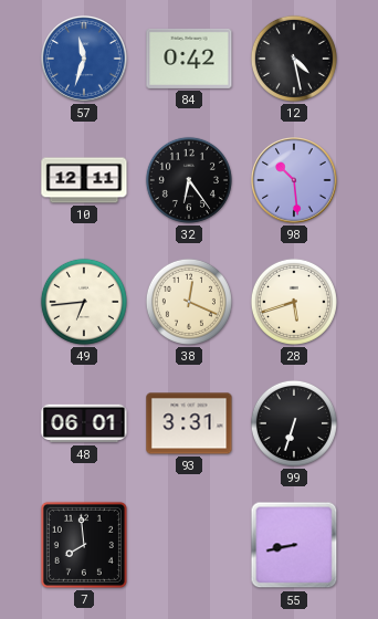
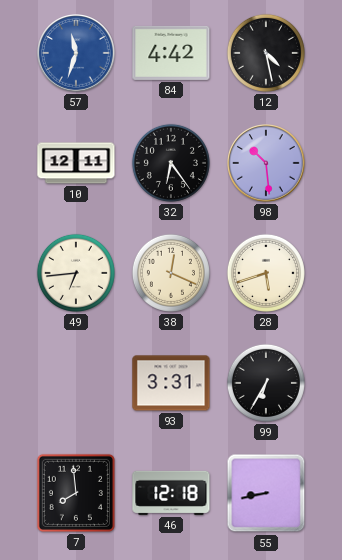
84: 0:42 -> 4:42 (171, 53)
48: 06:01 -> none (84, 423)
99: 6:33 -> 6:35 (266, 383)
46: none -> 12:18 (171, 493)
